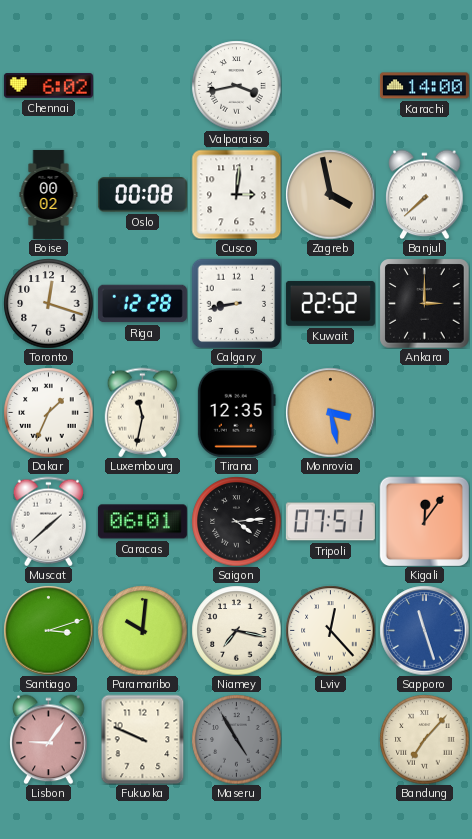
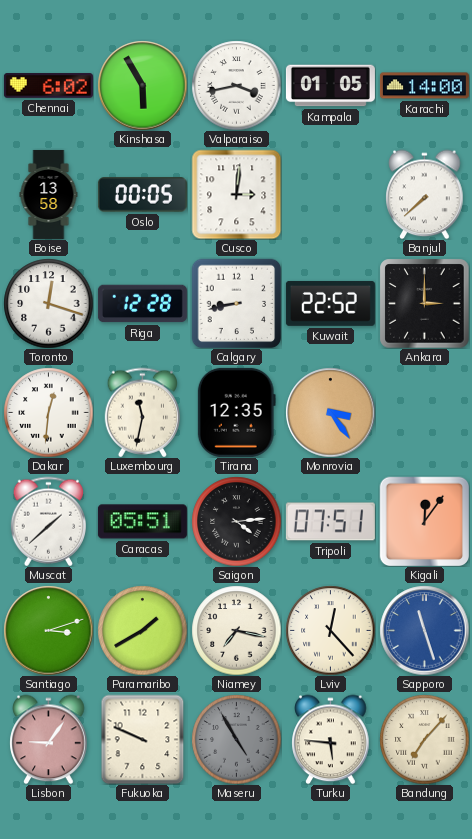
Kinshasa: none -> 5:55 (142, 85)
Kampala: none -> 01:05 (330, 86)
Boise: 00:02 -> 13:58 (49, 194)
Oslo: 00:08 -> 00:05 (142, 195)
Zagreb: 3:58 -> none (330, 194)
Dakar: 1:34 -> 12:31 (48, 412)
Monrovia: 3:28 -> 3:24 (330, 412)
Caracas: 06:01 -> 05:51 (142, 522)
Paramaribo: 10:01 -> 1:40 (142, 630)
Turku: none -> 5:46 (331, 739)
